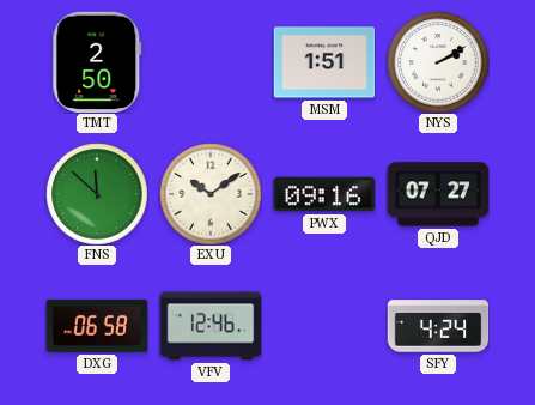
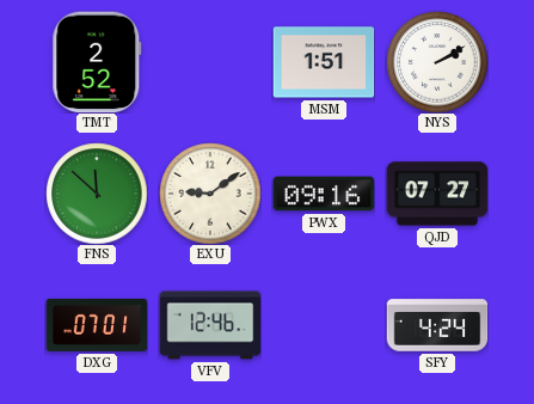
TMT: 2:50 -> 2:52 (97, 62)
EXU: 10:09 -> 9:09 (210, 194)
DXG: 06:58 -> 07:01 (97, 325)
